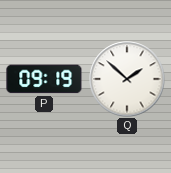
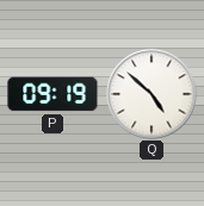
Q: 1:52 -> 4:52 (152, 94)
